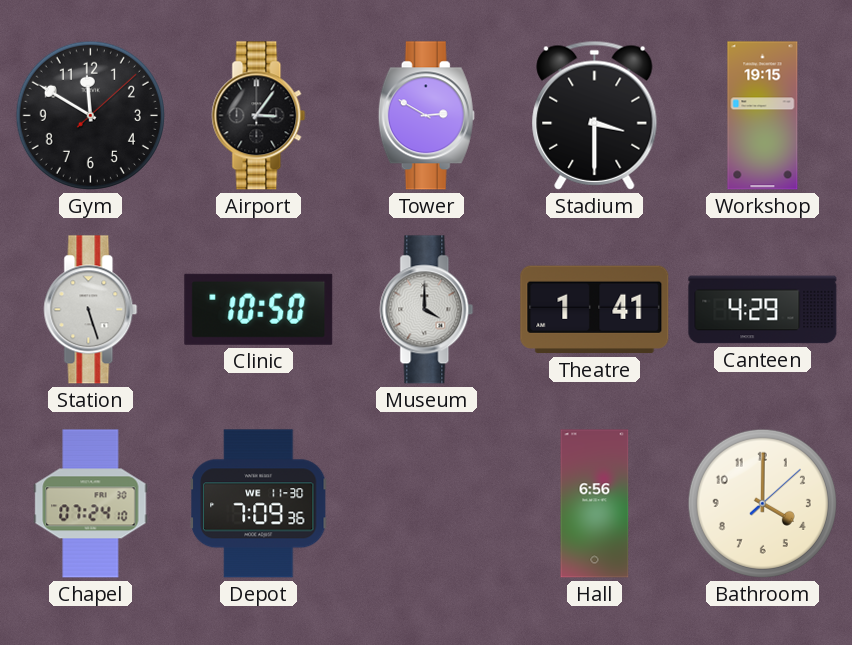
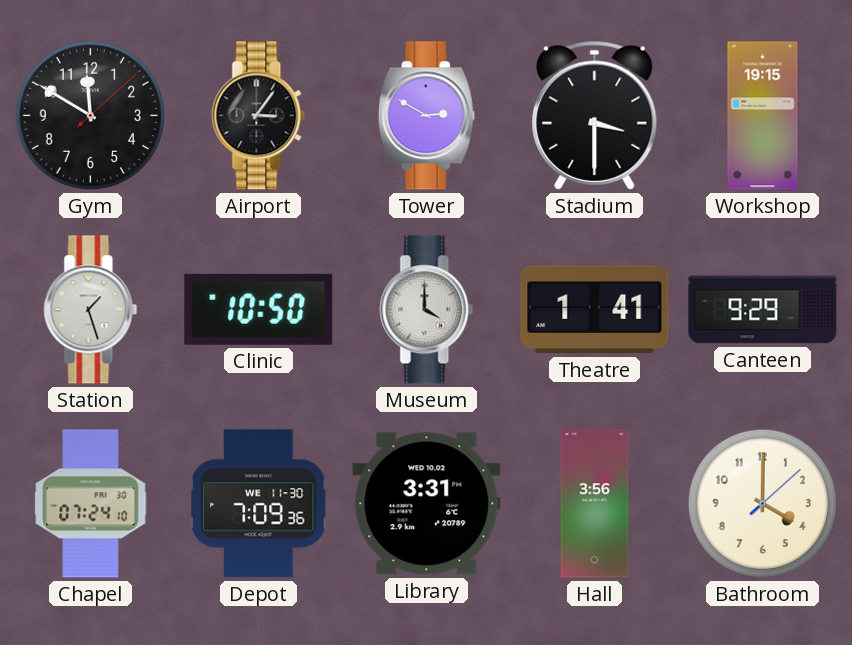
Station: 5:27 -> 1:27 (91, 310)
Canteen: 4:29 -> 9:29 (763, 310)
Library: none -> 3:31 (427, 504)
Hall: 6:56 -> 3:56 (595, 504)
